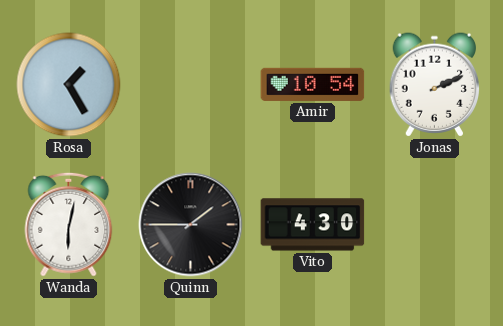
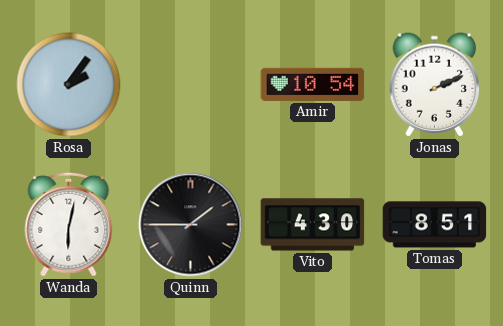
Rosa: 1:25 -> 2:06 (69, 85)
Tomas: none -> 8:51 (435, 225)
